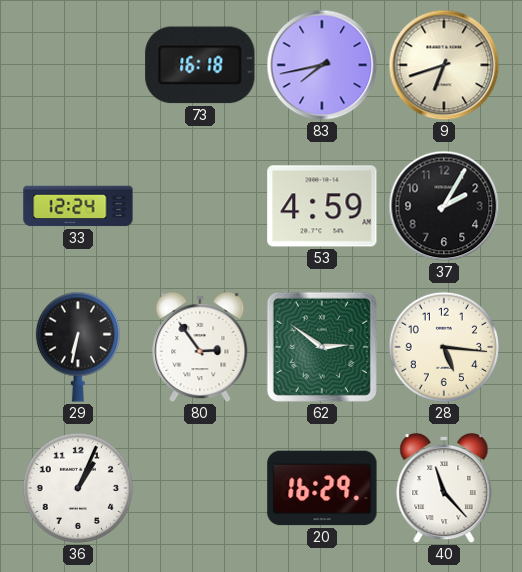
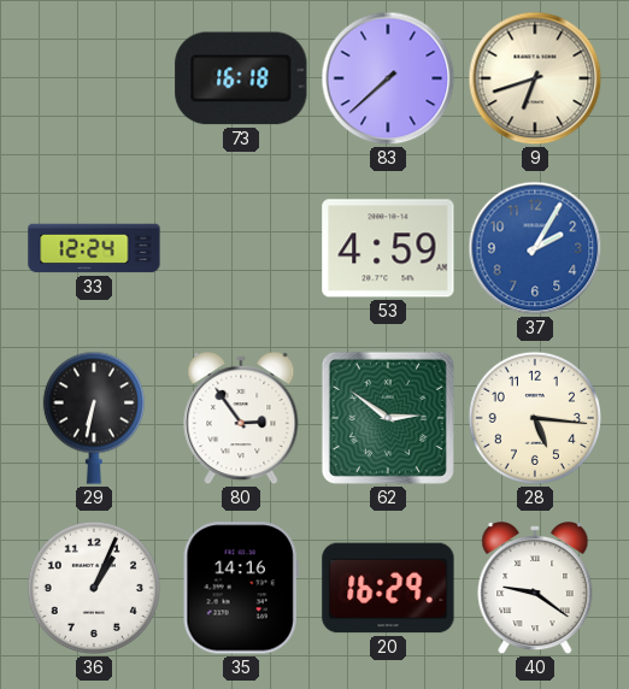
83: 7:43 -> 7:38 (388, 78)
37 dial: black -> blue (535, 248)
35: none -> 14:16 (241, 588)
40: 11:23 -> 9:21 (535, 588)
